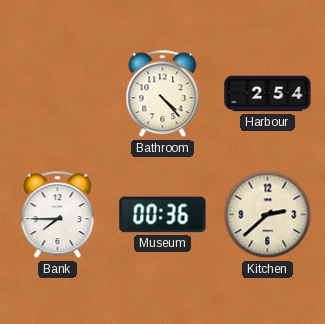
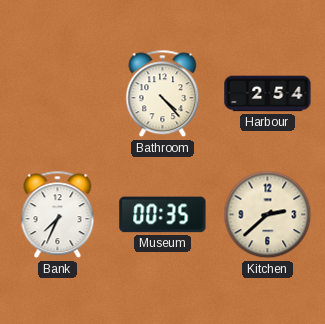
Bank: 7:45 -> 7:34 (58, 215)
Museum: 00:36 -> 00:35 (163, 215)
